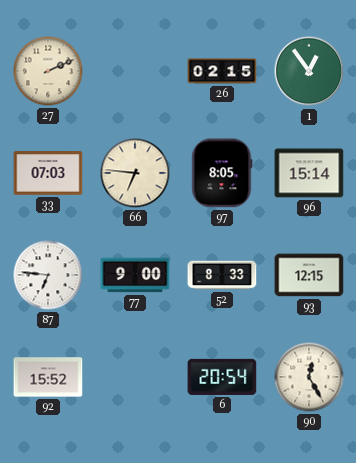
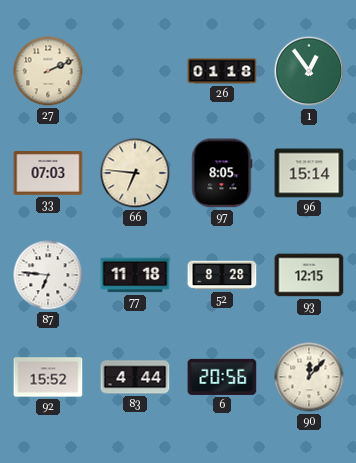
26: 02:15 -> 01:18 (222, 71)
77: 9:00 -> 11:18 (135, 275)
52: 8:33 -> 8:28 (222, 275)
83: none -> 4:44 (135, 377)
6: 20:54 -> 20:56 (222, 377)
90: 12:25 -> 12:07 (309, 377)
